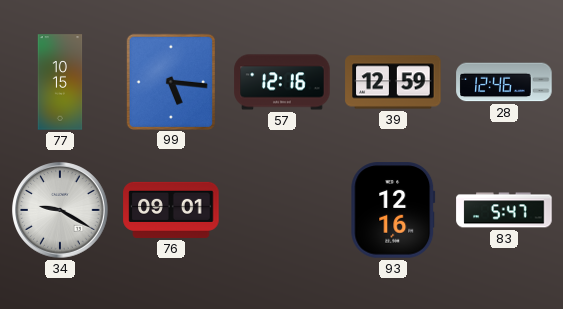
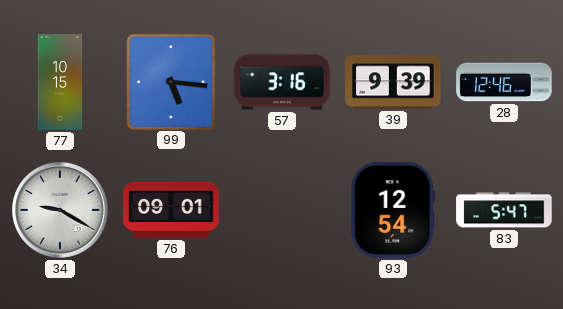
57: 12:16 -> 3:16 (282, 82)
39: 12:59 -> 9:39 (393, 82)
93: 12:16 -> 12:54 (393, 210)
